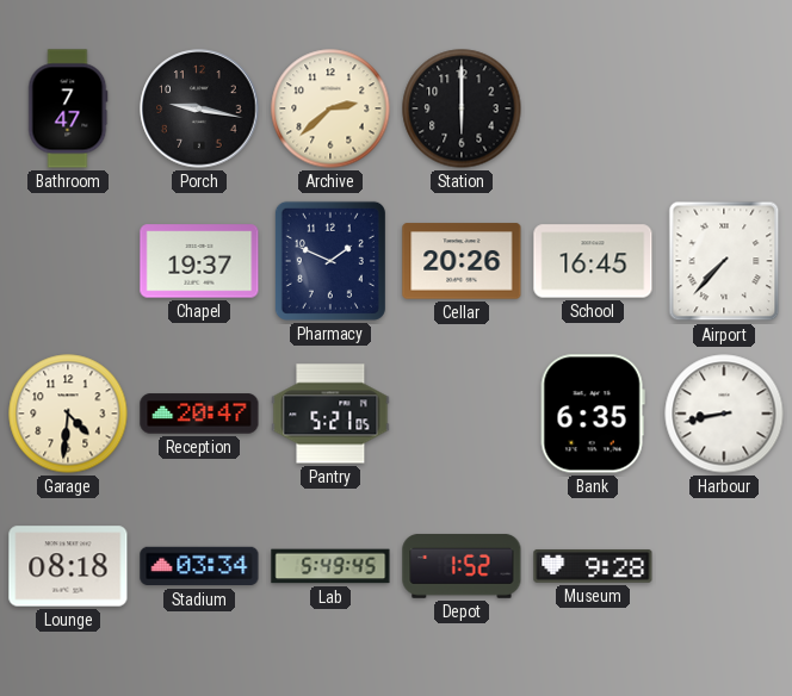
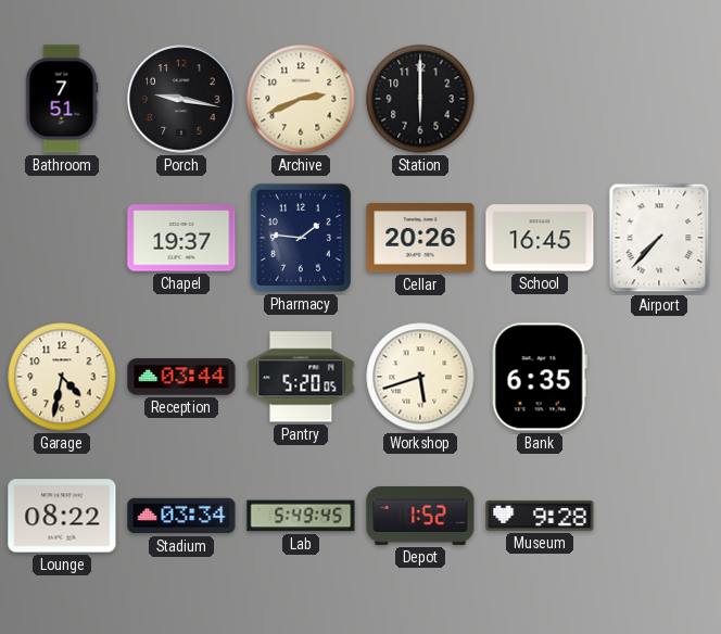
Bathroom: 7:47 -> 7:51 (62, 99)
Archive: 2:38 -> 2:41 (301, 99)
Pharmacy: 1:49 -> 1:46 (301, 238)
Garage: 4:31 -> 4:32 (62, 377)
Reception: 20:47 -> 03:44 (181, 377)
Pantry: 5:21 -> 5:20 (301, 377)
Workshop: none -> 5:42 (420, 377)
Harbour: 8:43 -> none (724, 414)
Lounge: 08:18 -> 08:22 (62, 516)
